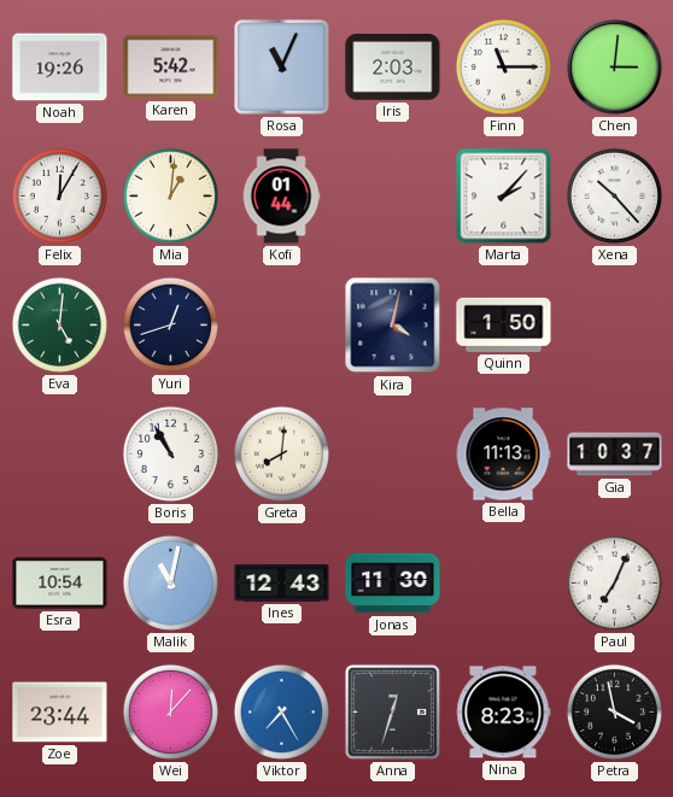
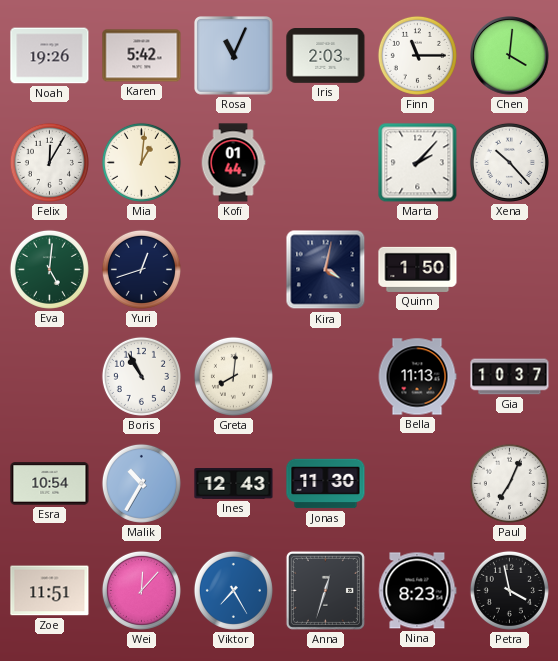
Chen: 3:01 -> 4:01 (510, 56)
Malik: 11:02 -> 10:35 (141, 483)
Zoe: 23:44 -> 11:51 (50, 591)
